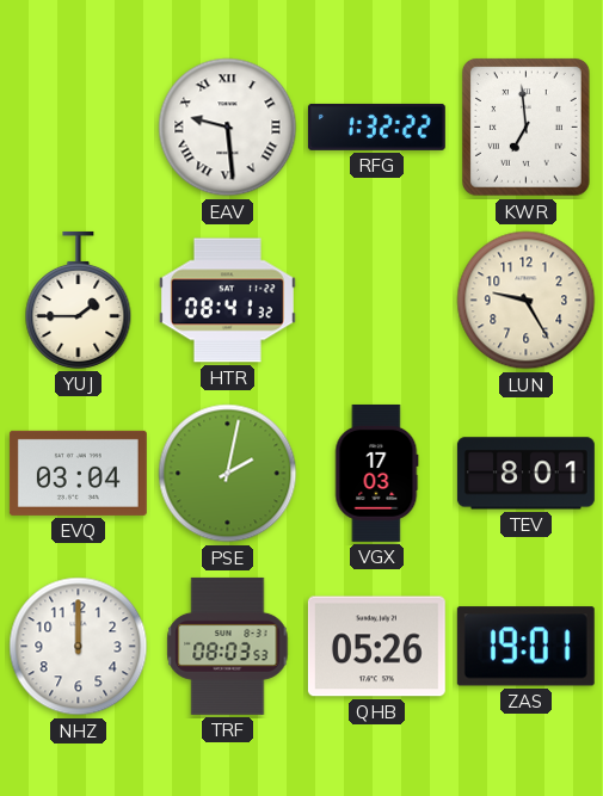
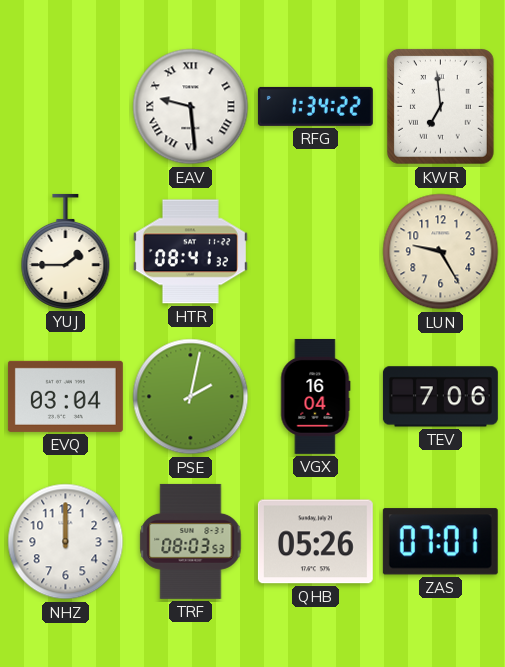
RFG: 1:32 -> 1:34 (315, 106)
VGX: 17:03 -> 16:04 (316, 396)
TEV: 8:01 -> 7:06 (440, 397)
ZAS: 19:01 -> 07:01 (440, 542)
